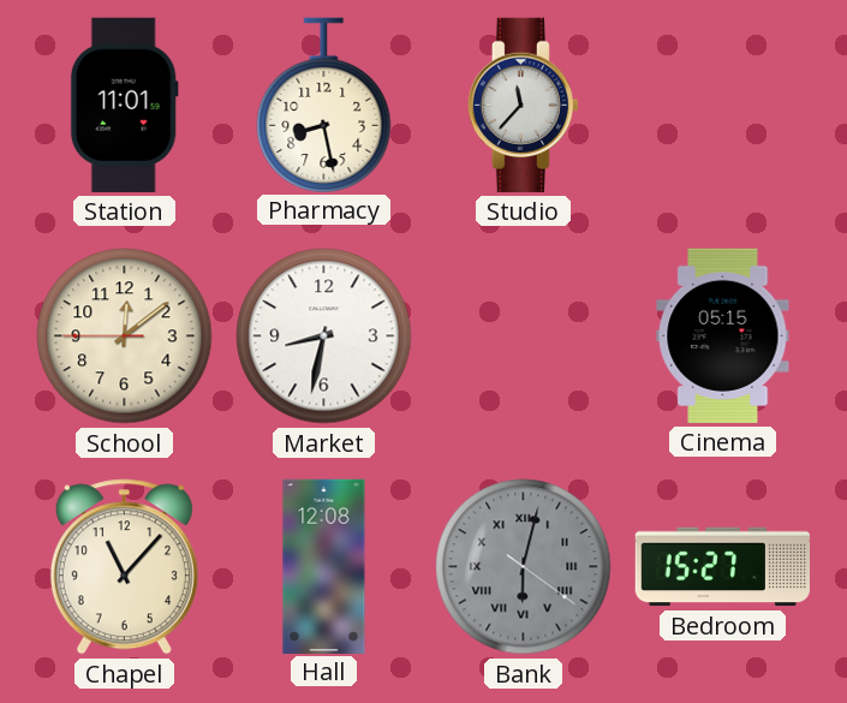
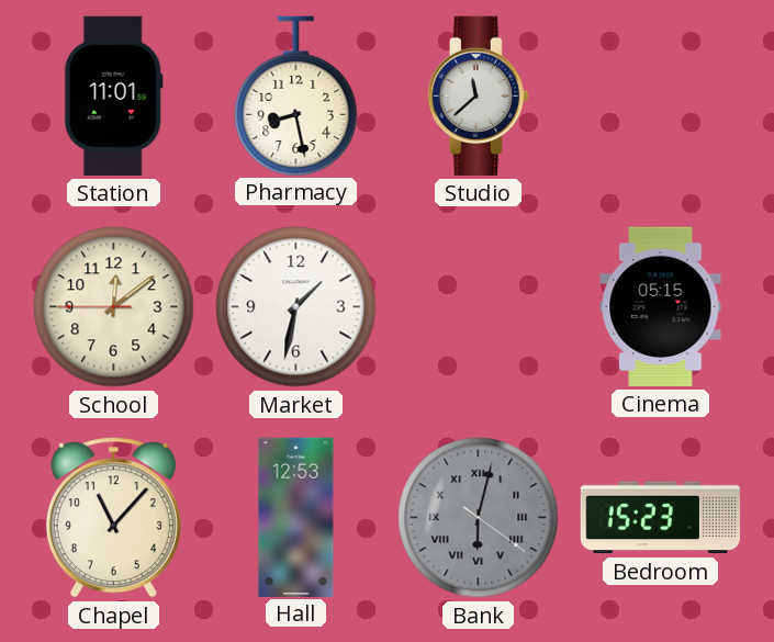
Studio: 11:37 -> 11:38 (478, 95)
Market: 8:32 -> 1:32 (296, 307)
Hall: 12:08 -> 12:53 (296, 517)
Bedroom: 15:27 -> 15:23 (660, 518)
